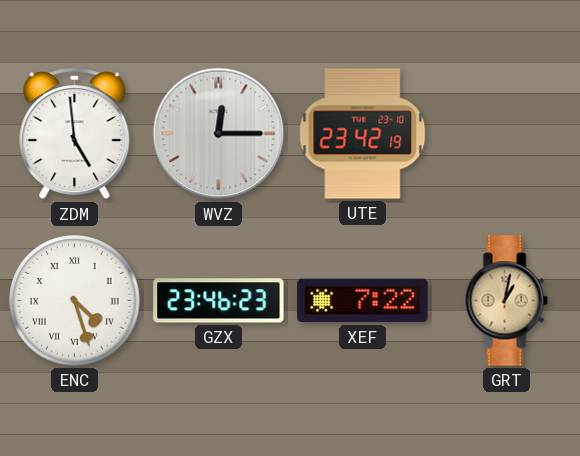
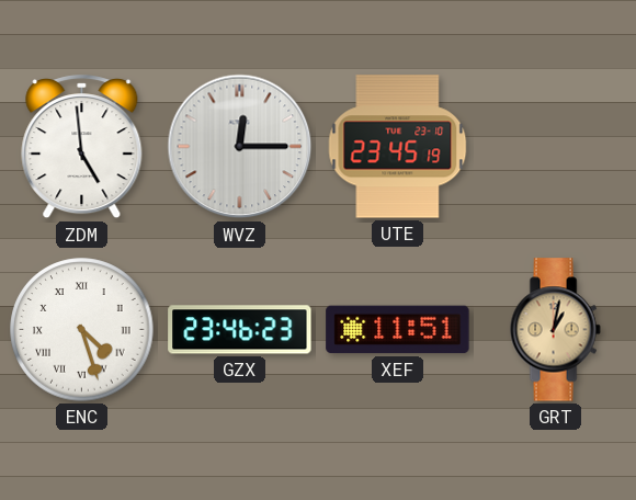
UTE: 23:42 -> 23:45 (398, 147)
XEF: 7:22 -> 11:51 (398, 330)
